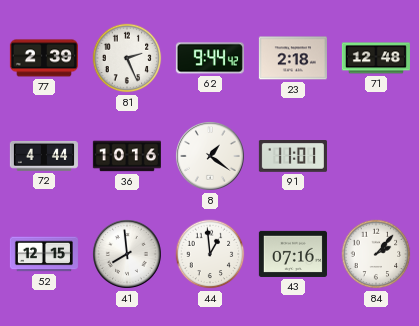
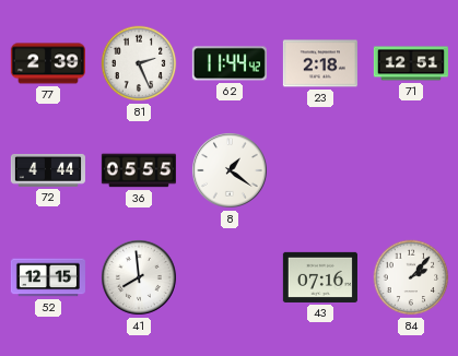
62: 9:44 -> 11:44 (230, 63)
71: 12:48 -> 12:51 (411, 63)
36: 10:16 -> 05:55 (139, 170)
91: 11:01 -> none (293, 157)
44: 12:59 -> none (210, 254)
